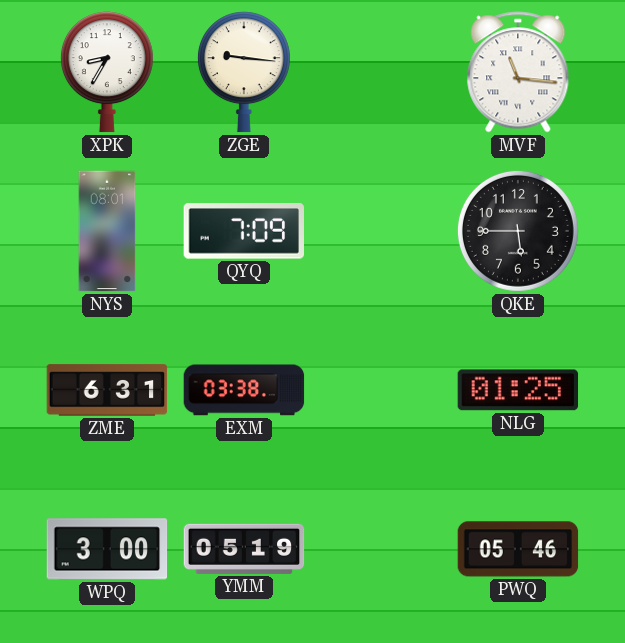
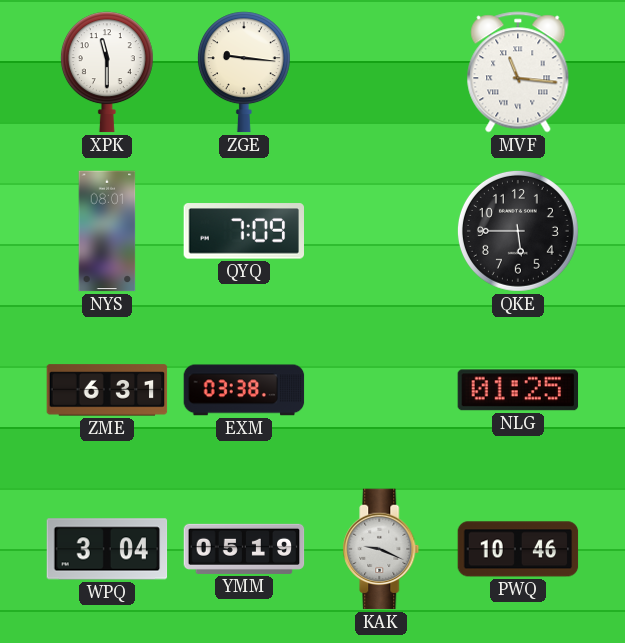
XPK: 8:35 -> 11:30 (107, 72)
WPQ: 3:00 -> 3:04 (107, 549)
KAK: none -> 9:19 (381, 549)
PWQ: 05:46 -> 10:46 (518, 549)
